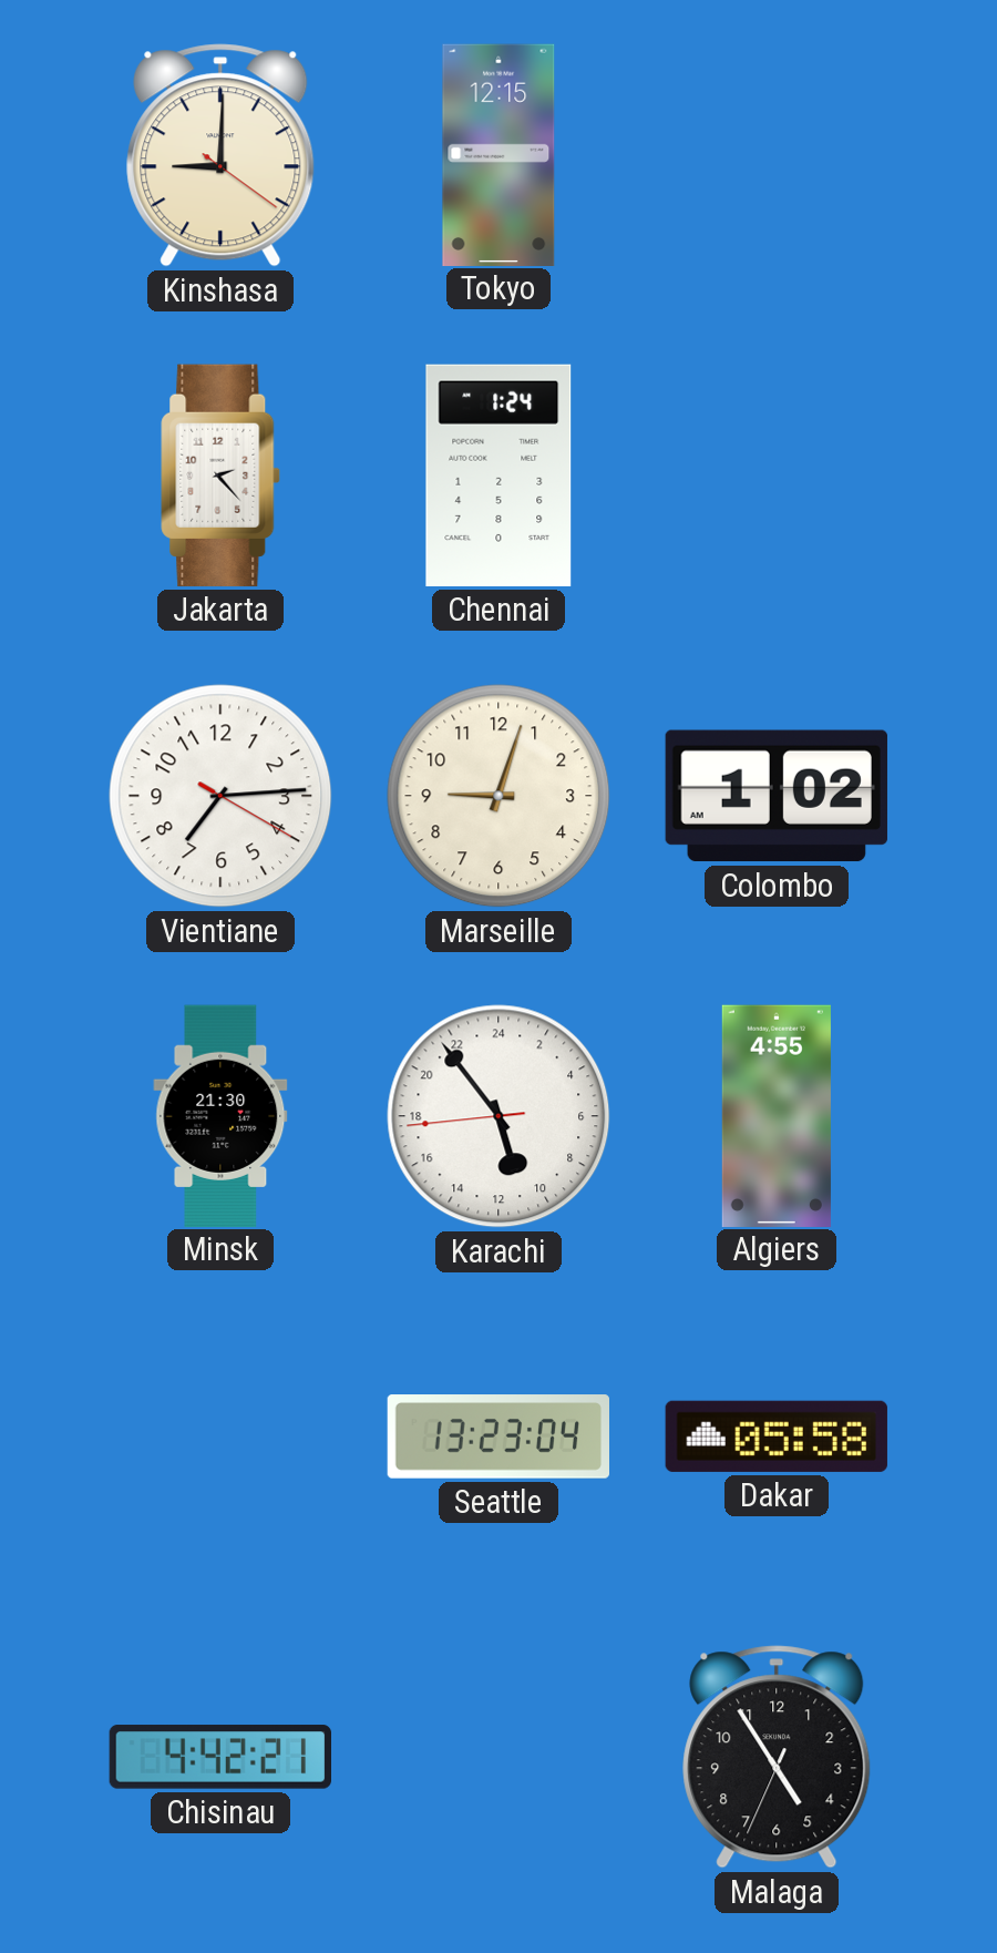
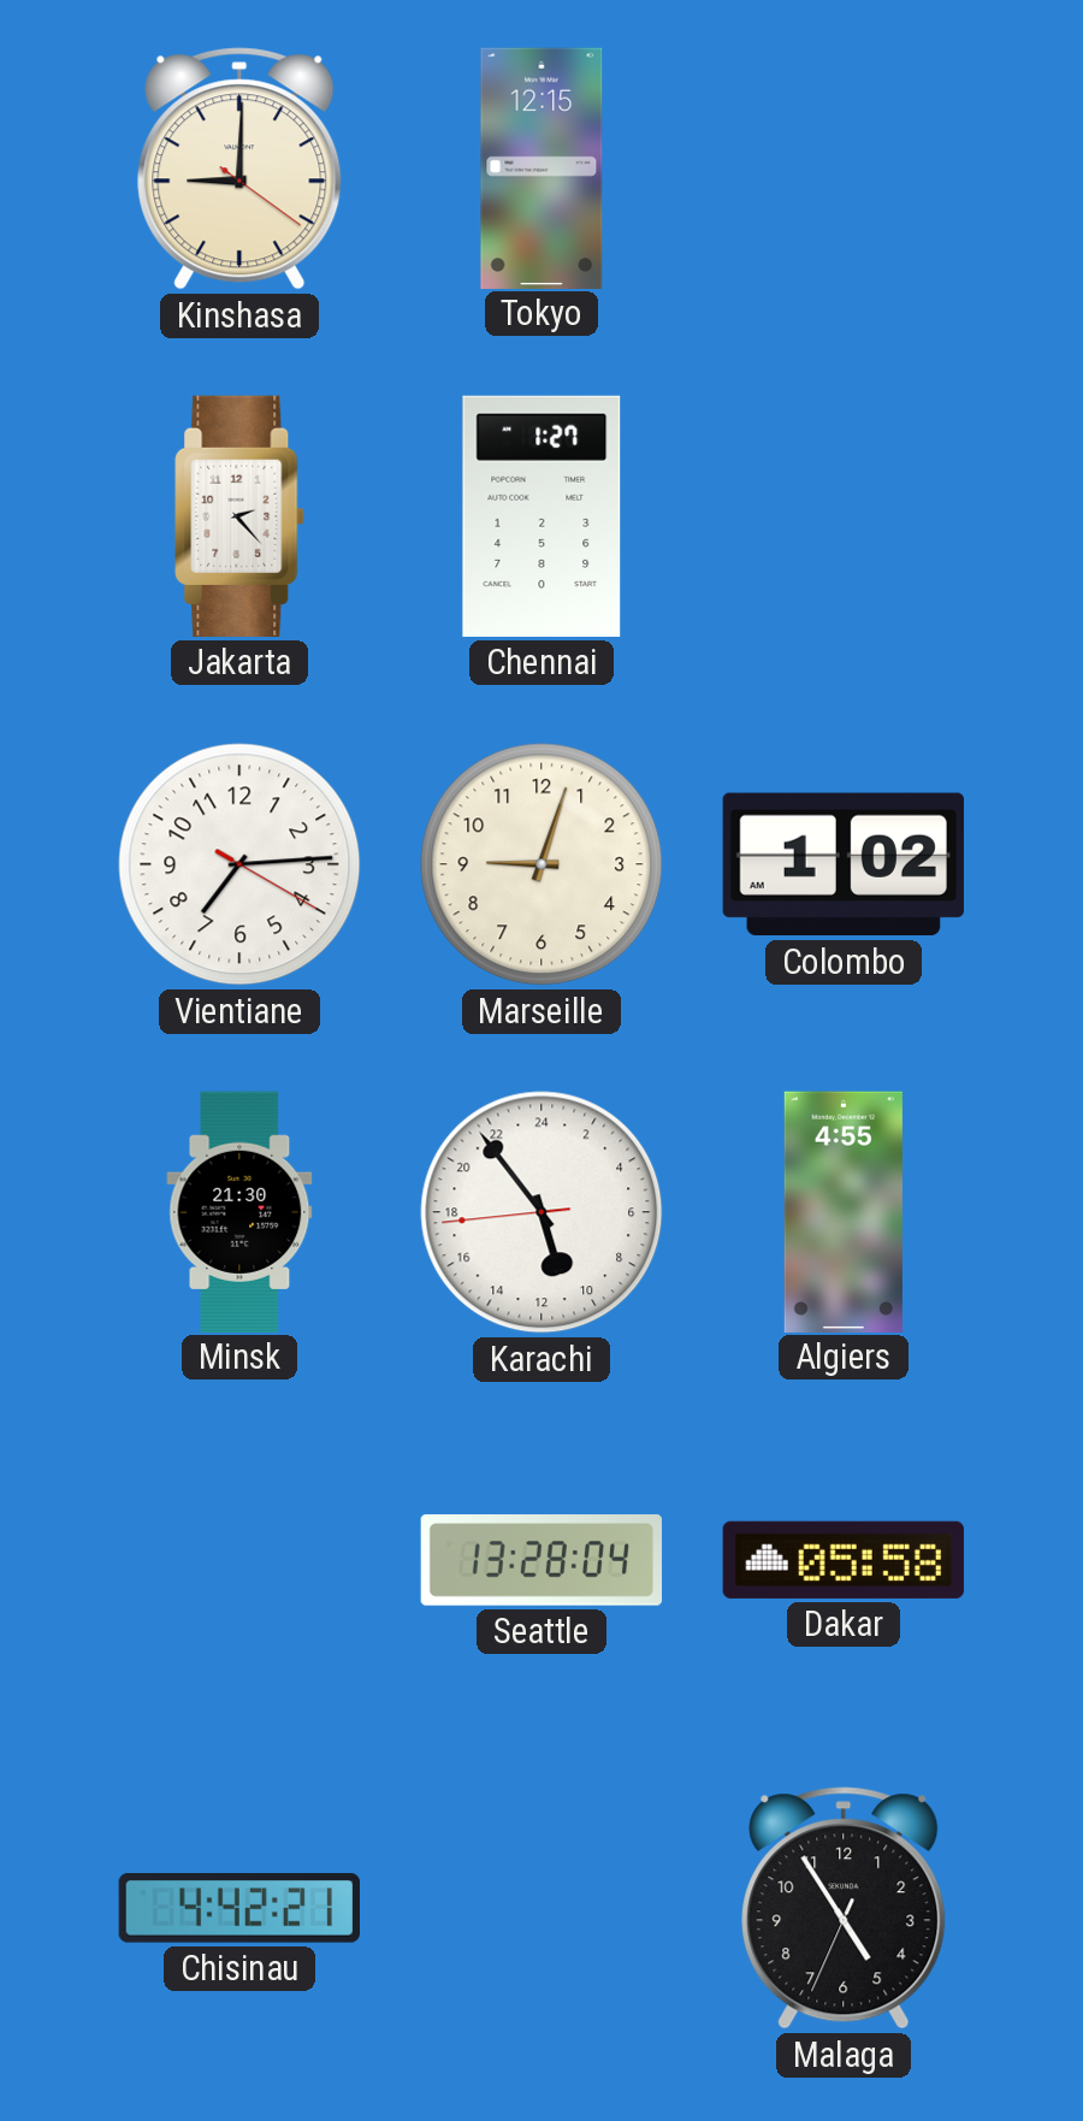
Chennai: 1:24 -> 1:27 (541, 516)
Seattle: 13:23 -> 13:28 (540, 1560)
